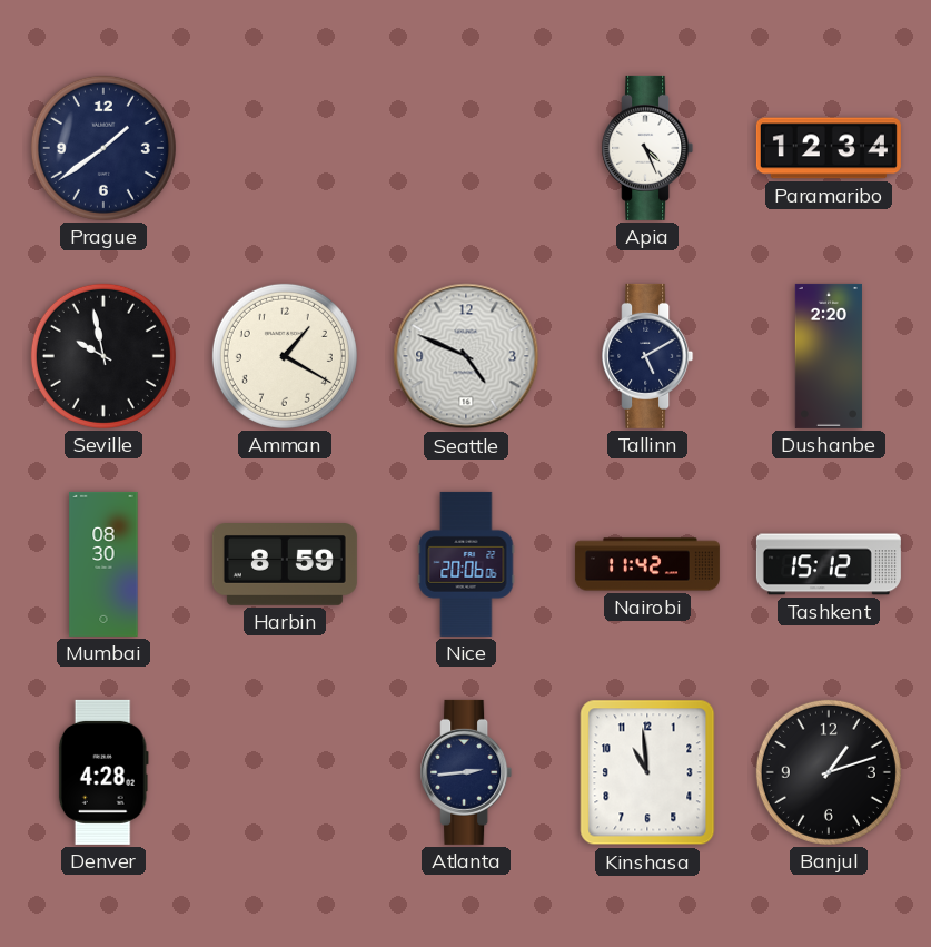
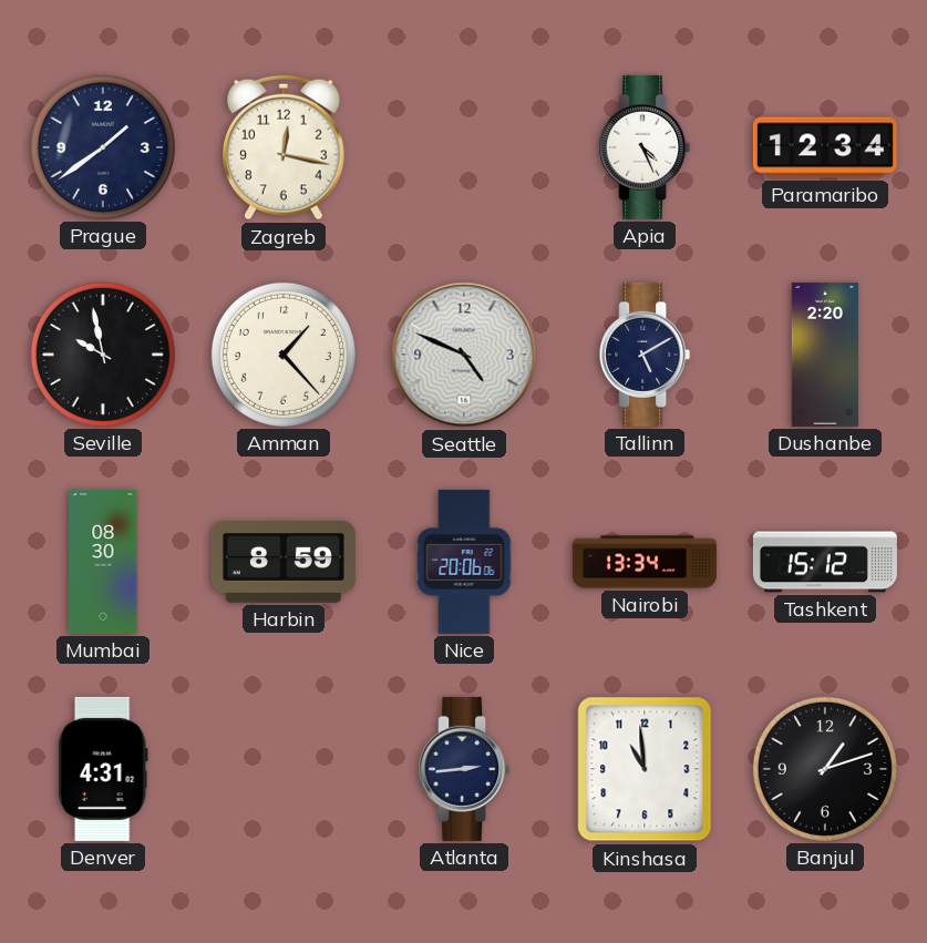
Zagreb: none -> 12:17 (285, 147)
Amman: 1:20 -> 1:23 (284, 355)
Nairobi: 11:42 -> 13:34 (645, 562)
Denver: 4:28 -> 4:31 (103, 769)
